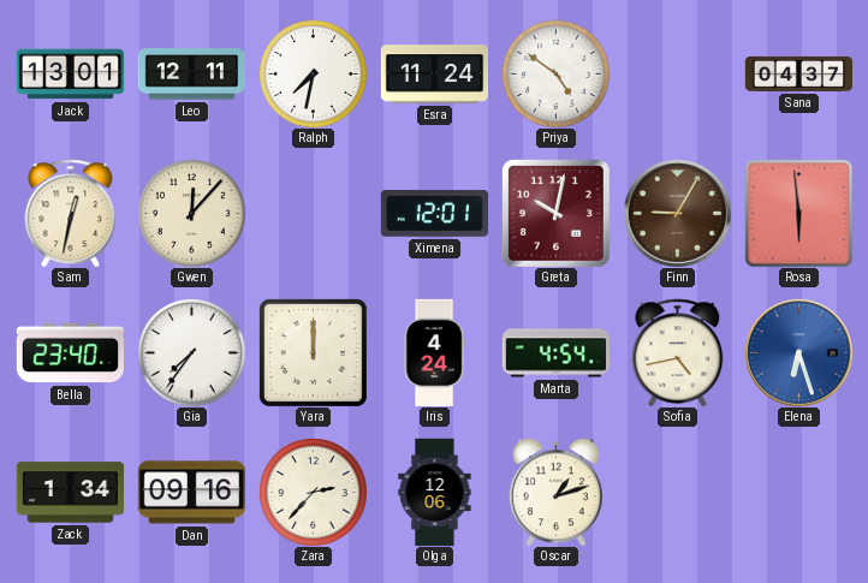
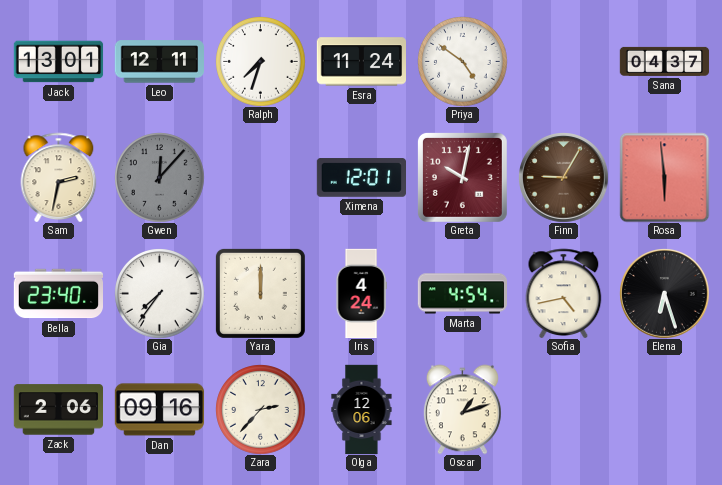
Ralph: 7:32 -> 7:33 (260, 61)
Sam: 12:32 -> 2:32 (59, 177)
Gwen dial: cream -> grey (159, 177)
Elena dial: blue -> black (664, 293)
Zack: 1:34 -> 2:06 (58, 410)
